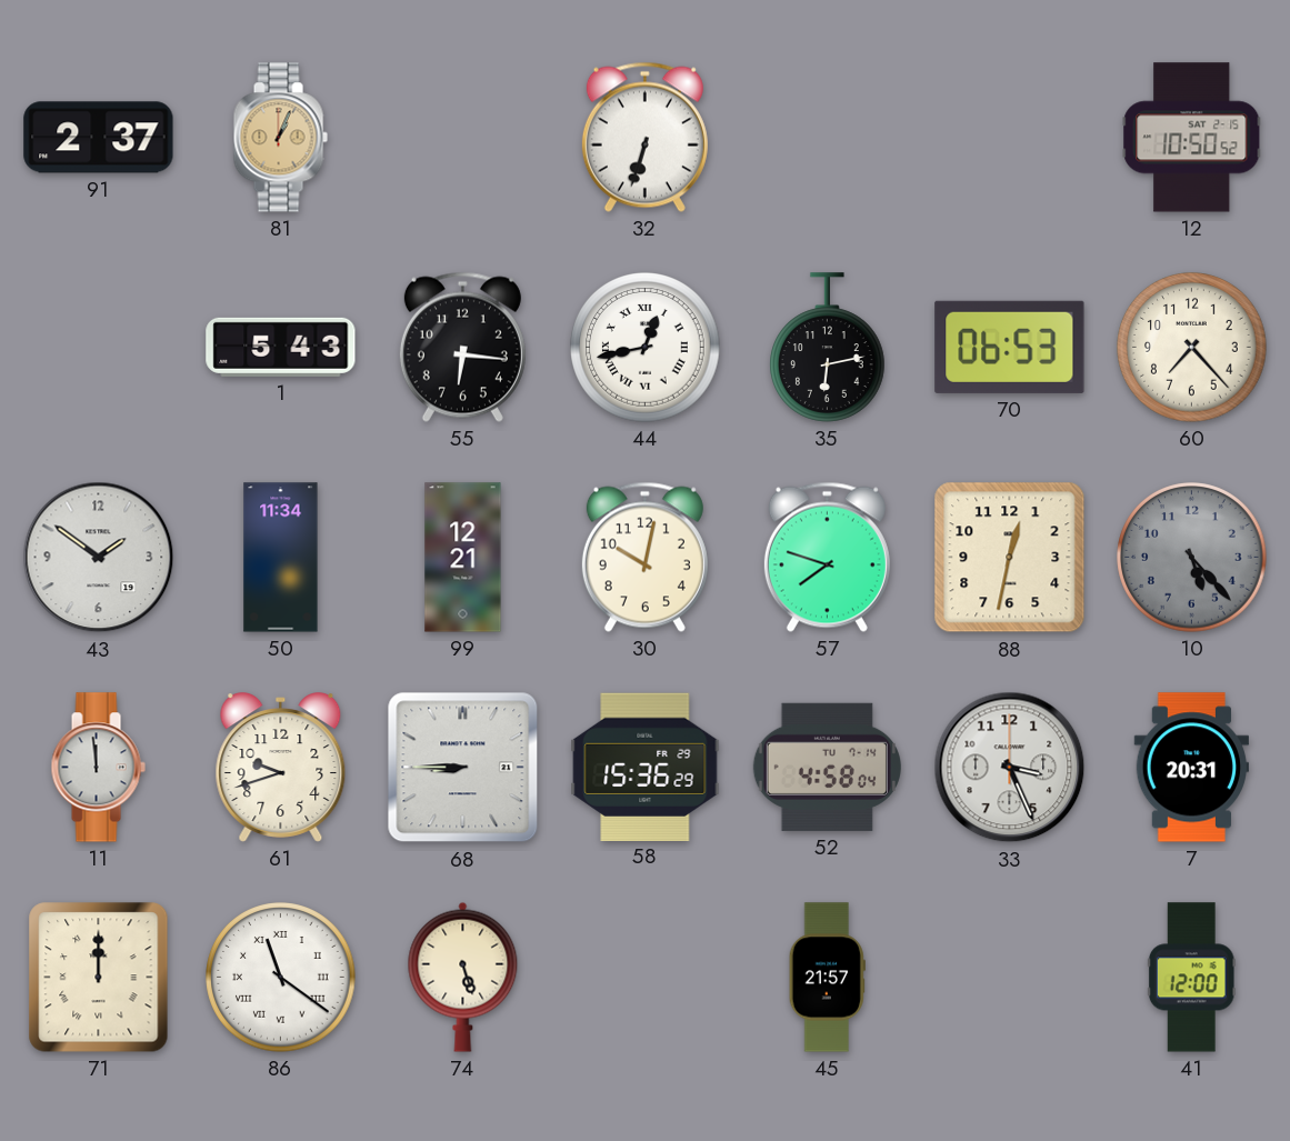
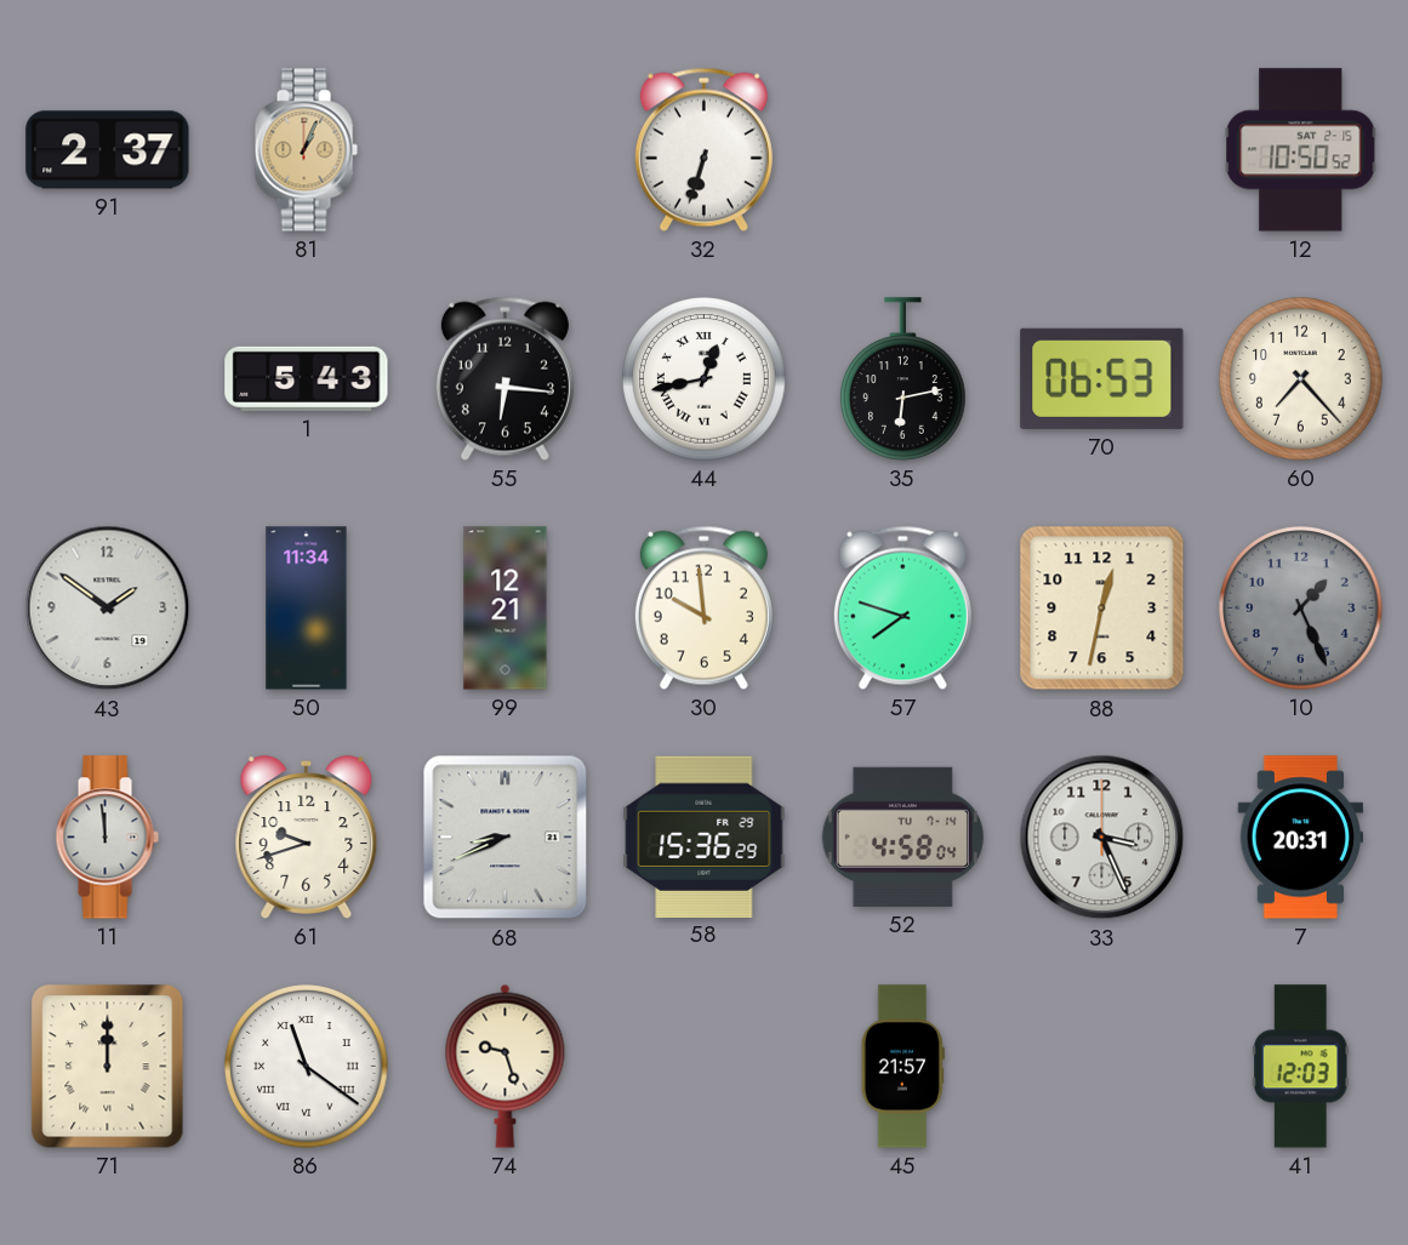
30: 10:02 -> 9:59 (703, 607)
10: 5:23 -> 1:26 (1301, 609)
68: 8:45 -> 8:41 (506, 838)
74: 5:27 -> 9:27 (506, 1066)
41: 12:00 -> 12:03 (1300, 1067)
